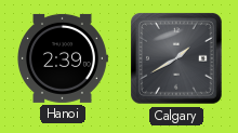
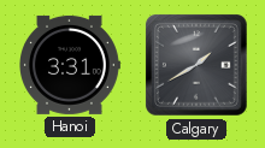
Hanoi: 2:39 -> 3:31 (70, 65)
